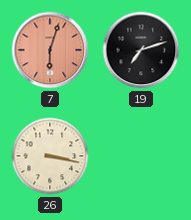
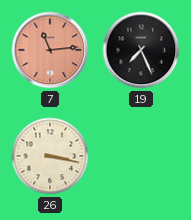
7: 6:03 -> 11:14 (50, 50)
19: 7:12 -> 7:26 (141, 50)
